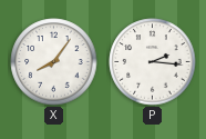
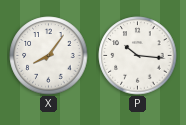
P: 2:16 -> 10:16 (138, 56)
